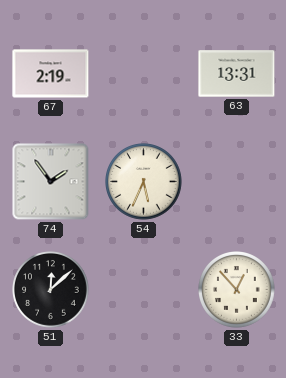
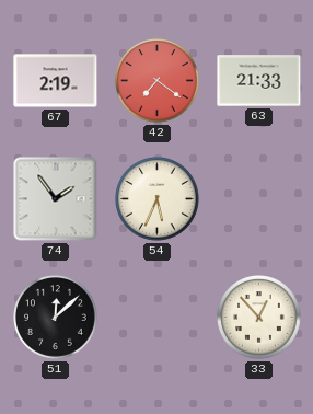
42: none -> 7:21 (158, 81)
63: 13:31 -> 21:33 (259, 81)
